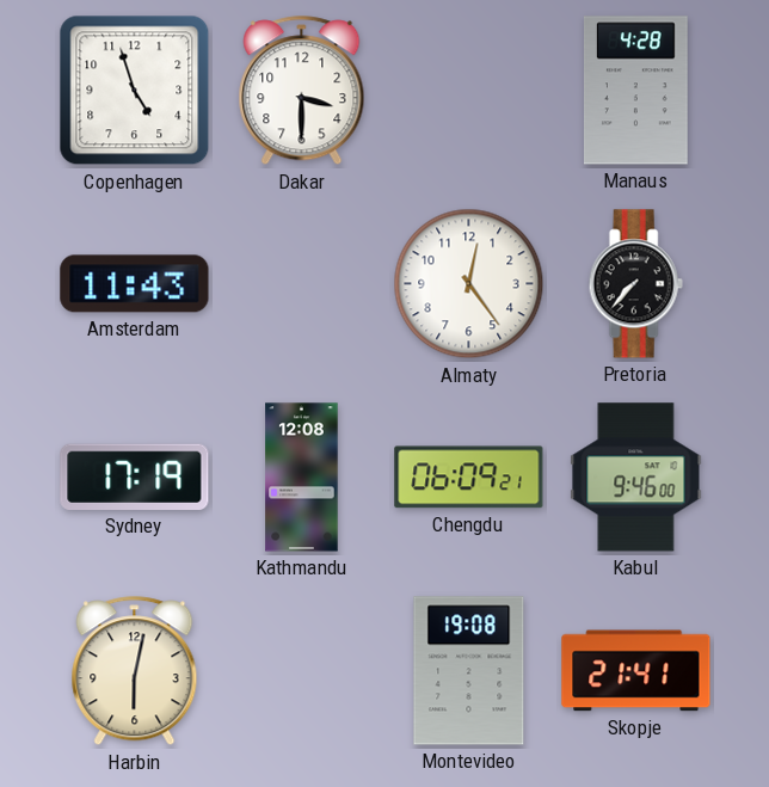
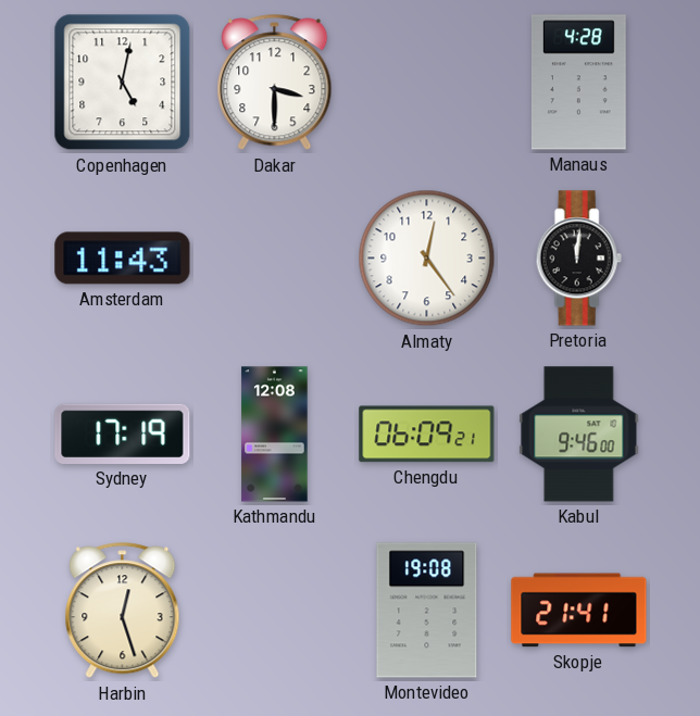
Copenhagen: 4:57 -> 5:02 (123, 83)
Pretoria: 7:37 -> 12:01 (578, 259)
Harbin: 6:02 -> 12:27 (123, 611)
